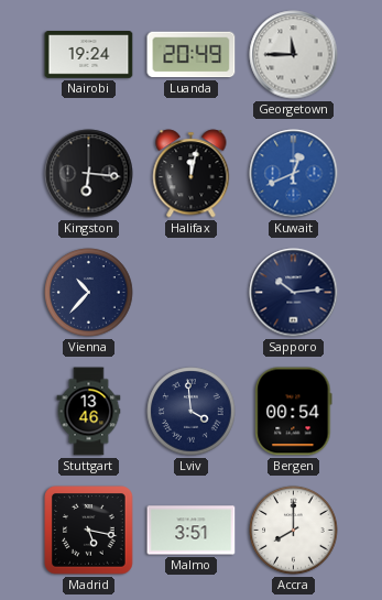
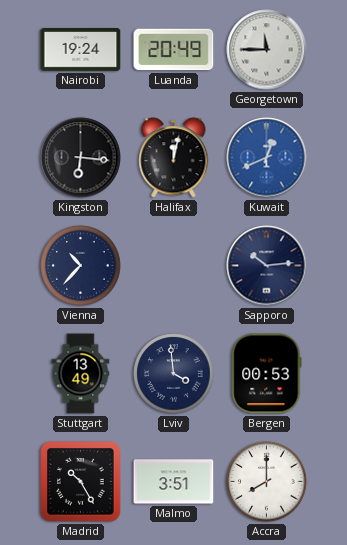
Stuttgart: 13:46 -> 13:49 (81, 374)
Bergen: 00:54 -> 00:53 (267, 374)
Madrid: 5:17 -> 10:25 (81, 482)
